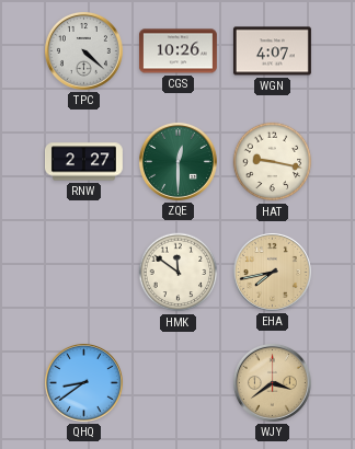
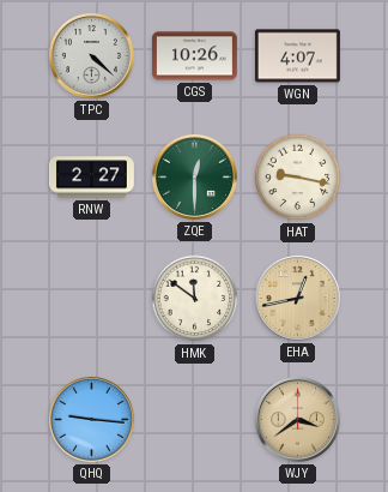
EHA: 7:43 -> 12:43 (297, 298)
QHQ: 8:39 -> 9:16 (91, 419)
